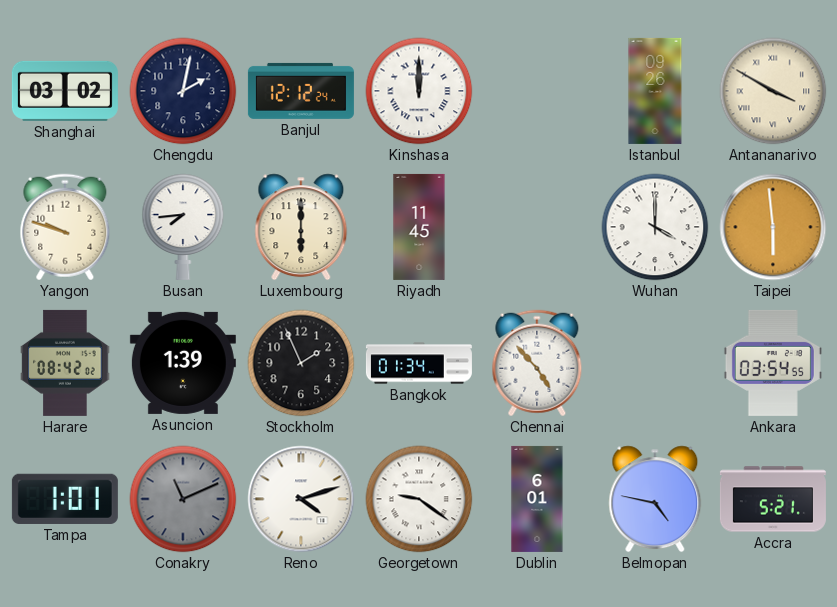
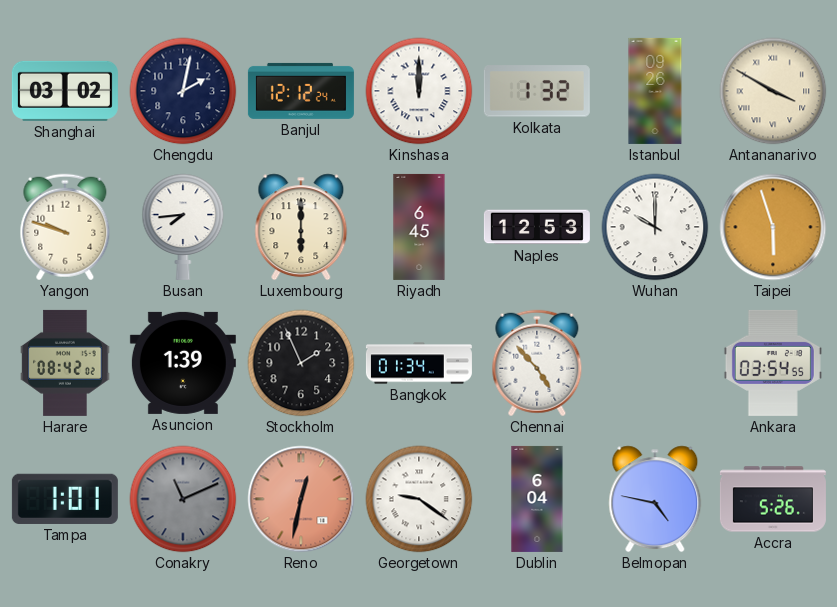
Kolkata: none -> 1:32 (537, 91)
Riyadh: 11:45 -> 6:45 (419, 227)
Naples: none -> 12:53 (537, 227)
Wuhan: 4:00 -> 10:00 (655, 227)
Taipei: 5:59 -> 5:57 (773, 227)
Reno: 4:12 -> 12:32 (301, 499)
Reno dial: white -> salmon (301, 499)
Dublin: 6:01 -> 6:04 (537, 499)
Accra: 5:21 -> 5:26 (773, 499)
